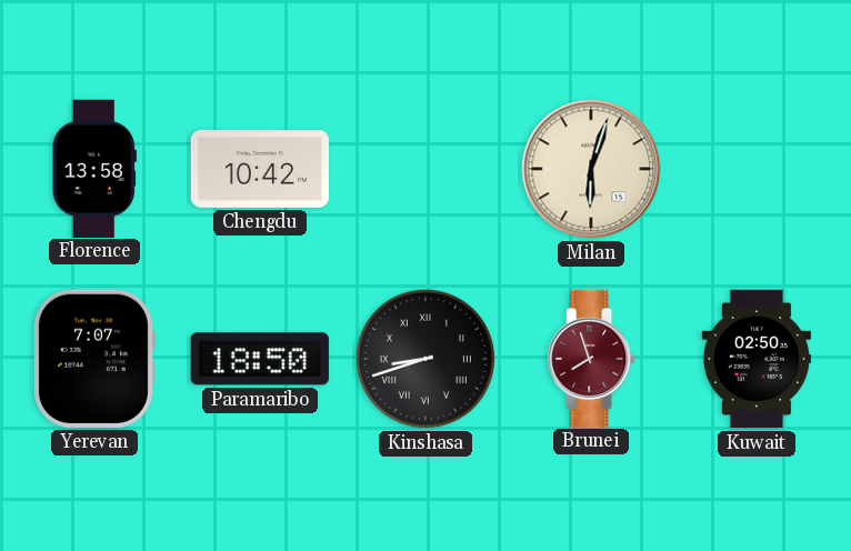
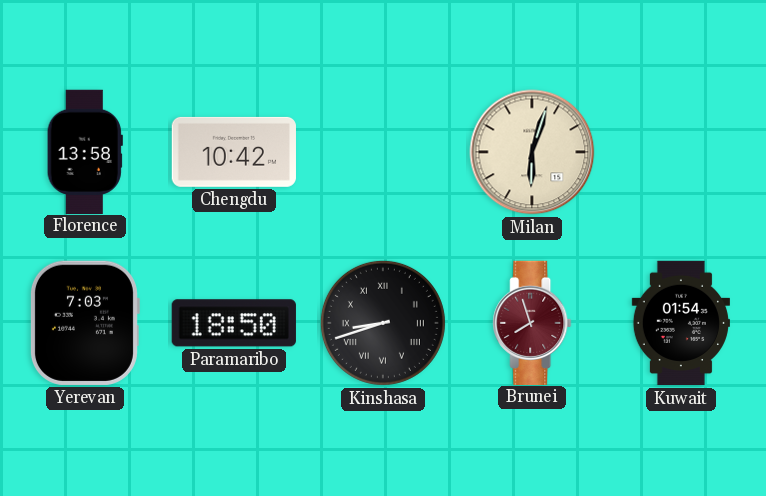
Yerevan: 7:07 -> 7:03 (84, 323)
Kuwait: 02:50 -> 01:54 (680, 323)
